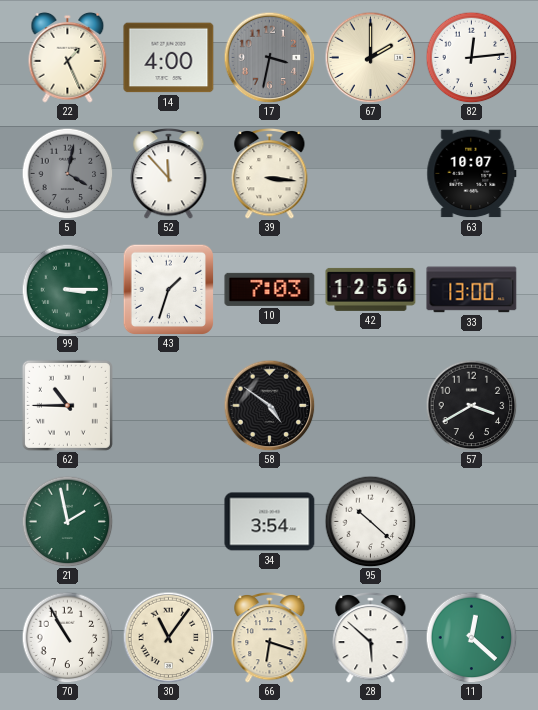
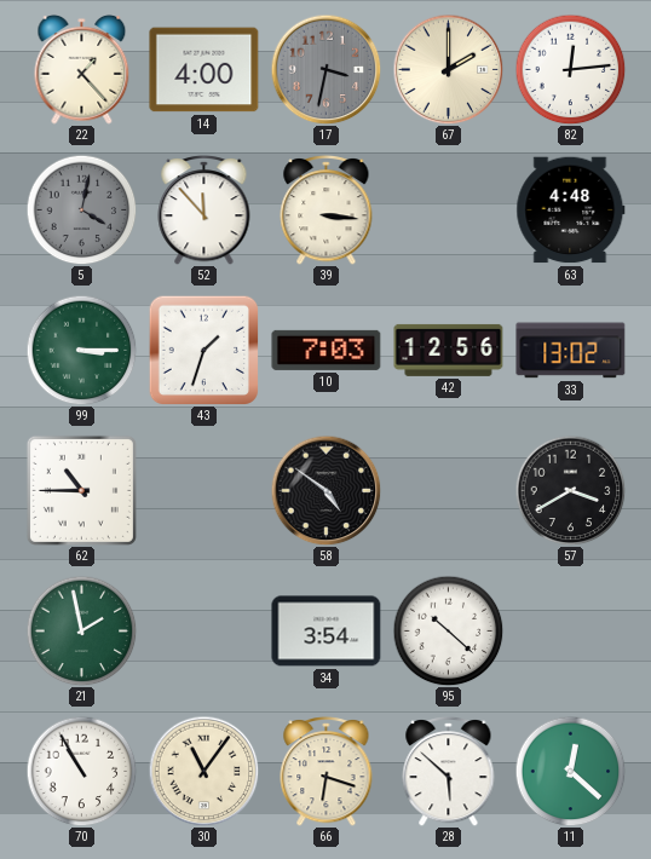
22: 1:26 -> 1:23 (82, 69)
63: 10:07 -> 4:48 (571, 211)
33: 13:00 -> 13:02 (571, 351)
